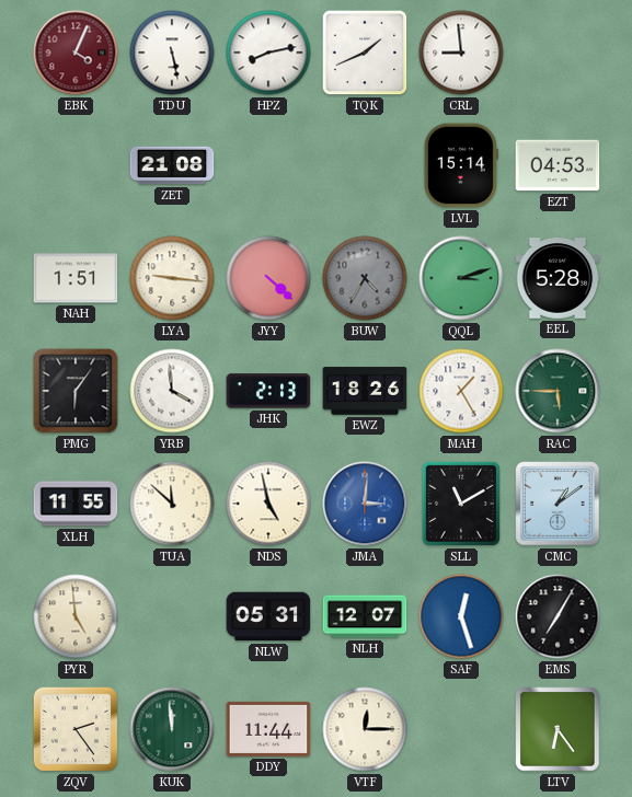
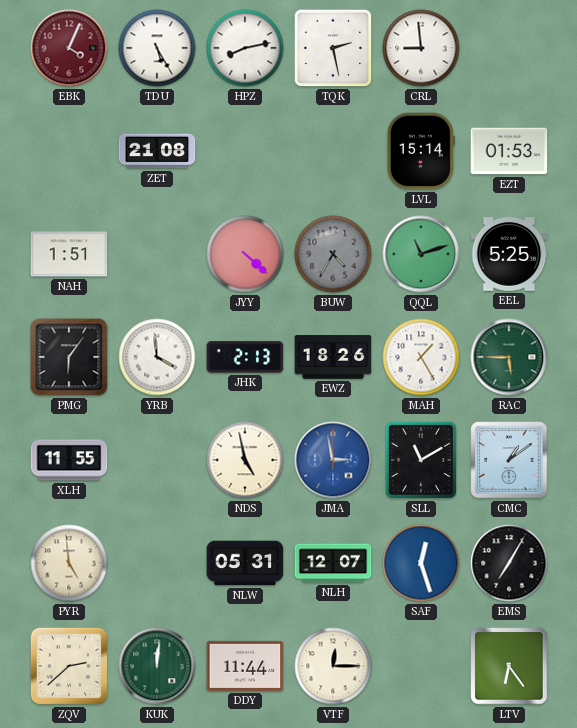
TDU: 5:28 -> 5:25 (157, 48)
TQK: 1:41 -> 2:28 (333, 48)
EZT: 04:53 -> 01:53 (509, 151)
LYA: 9:16 -> none (172, 278)
QQL: 3:12 -> 11:12 (421, 254)
EEL: 5:28 -> 5:25 (509, 254)
TUA: 11:52 -> none (172, 504)
JMA: 3:01 -> 2:58 (333, 460)
ZQV: 2:24 -> 2:38 (69, 666)
KUK: 11:59 -> 12:01 (157, 666)
